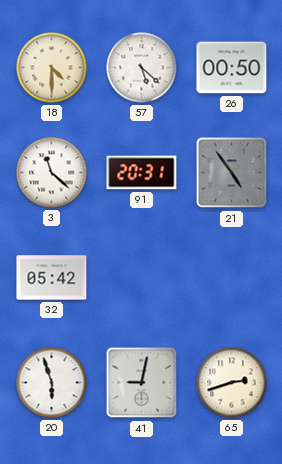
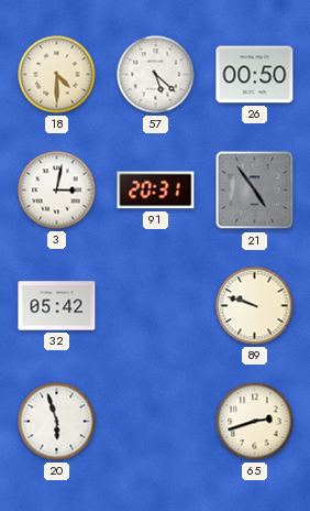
3: 11:22 -> 3:02 (57, 191)
89: none -> 9:48 (255, 306)
41: 9:02 -> none (142, 383)
